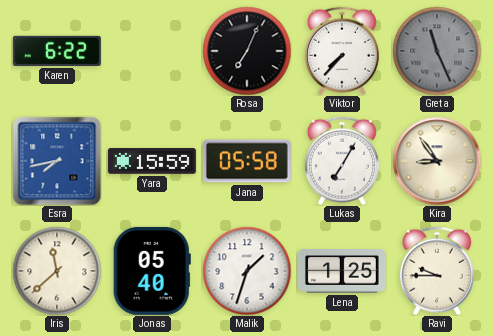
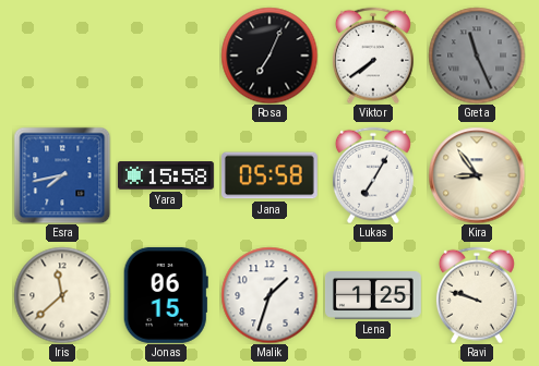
Karen: 6:22 -> none (57, 51)
Viktor: 7:37 -> 7:39 (373, 56)
Yara: 15:59 -> 15:58 (166, 175)
Jonas: 05:40 -> 06:15 (166, 295)
Ravi: 9:45 -> 9:48 (477, 295)
